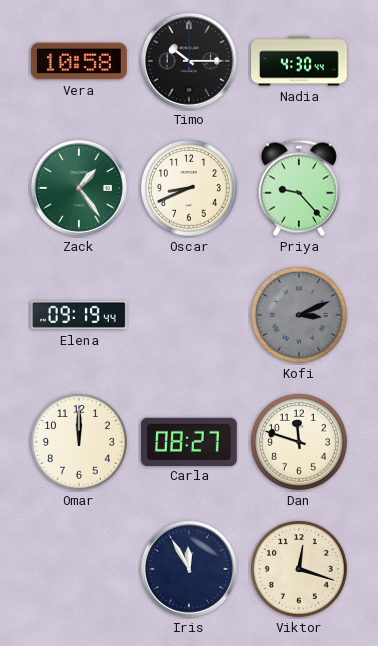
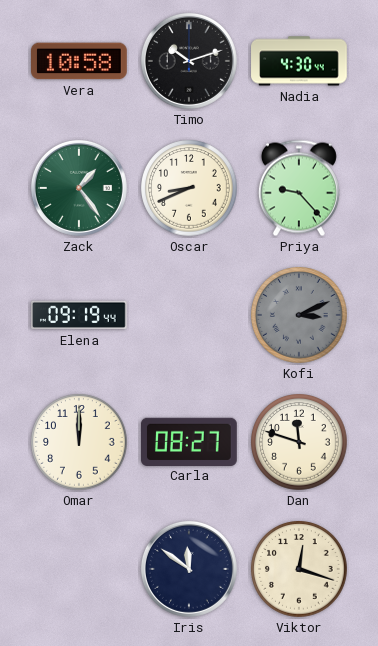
Timo: 10:15 -> 10:12 (189, 61)
Iris: 11:55 -> 11:51 (189, 569)
